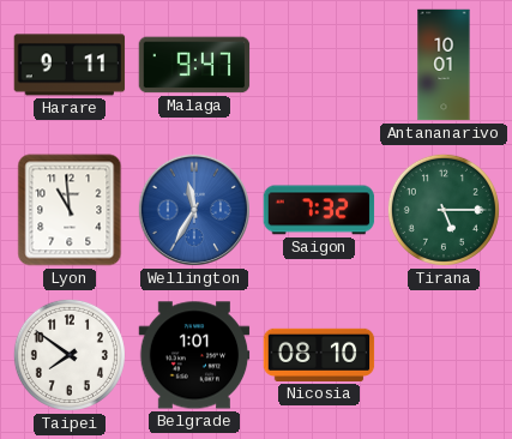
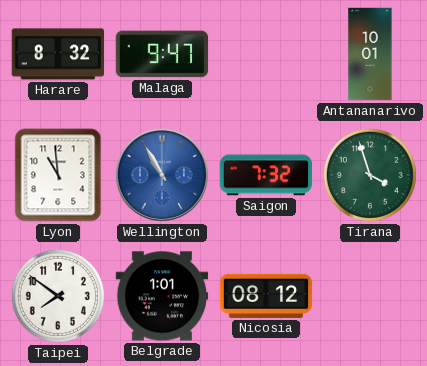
Harare: 9:11 -> 8:32 (58, 54)
Wellington: 11:35 -> 10:55 (162, 175)
Tirana: 5:15 -> 3:57 (370, 175)
Nicosia: 08:10 -> 08:12 (266, 296)
